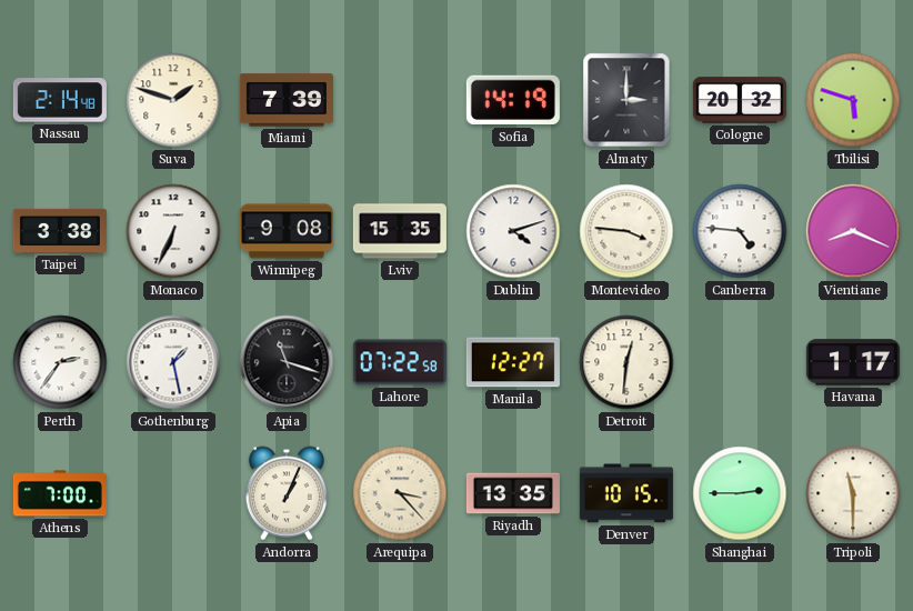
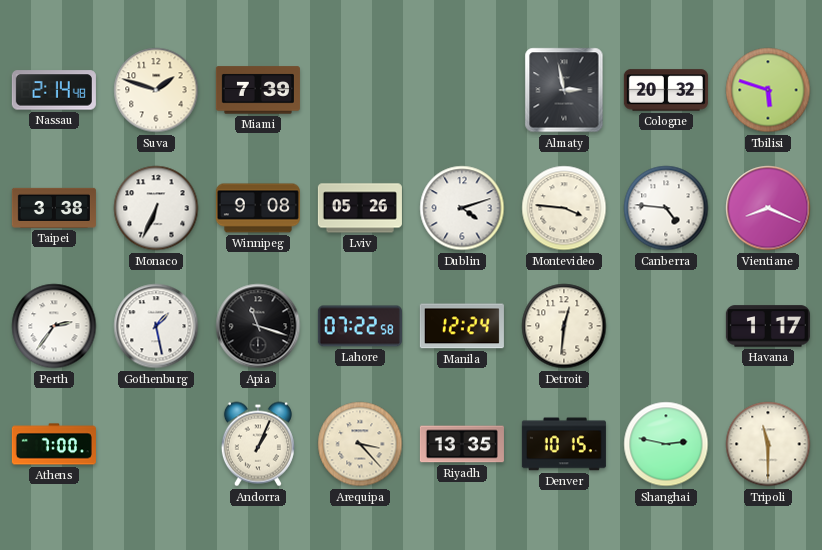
Sofia: 14:19 -> none (513, 100)
Almaty: 3:00 -> 2:58 (564, 90)
Lviv: 15:35 -> 05:26 (360, 208)
Manila: 12:27 -> 12:24 (462, 326)
Shanghai: 2:45 -> 2:47 (666, 444)
